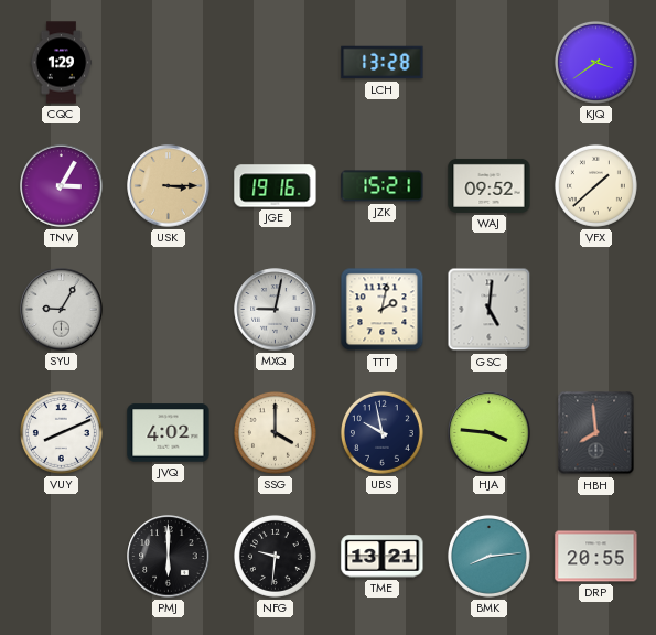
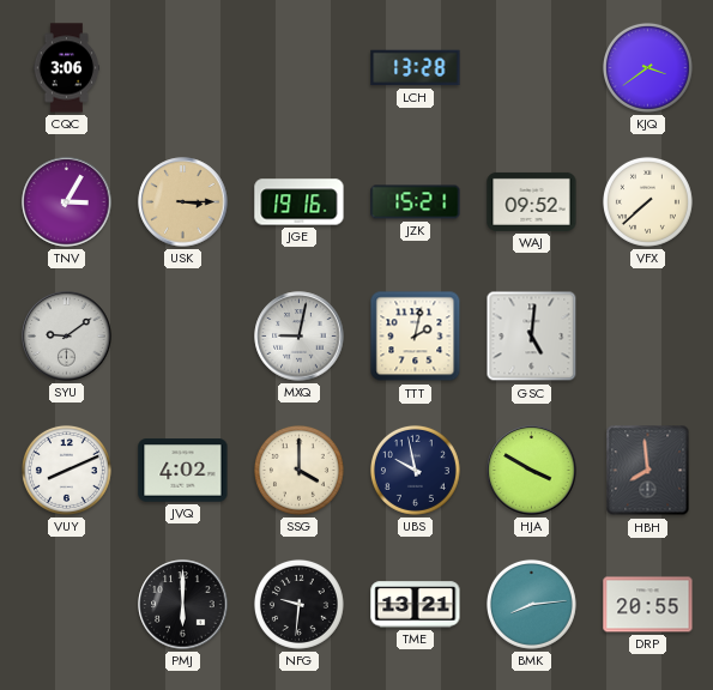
CQC: 1:29 -> 3:06 (67, 68)
VFX: 1:38 -> 7:38 (647, 201)
SYU: 9:05 -> 9:09 (67, 337)
HJA: 3:46 -> 3:50 (532, 471)
